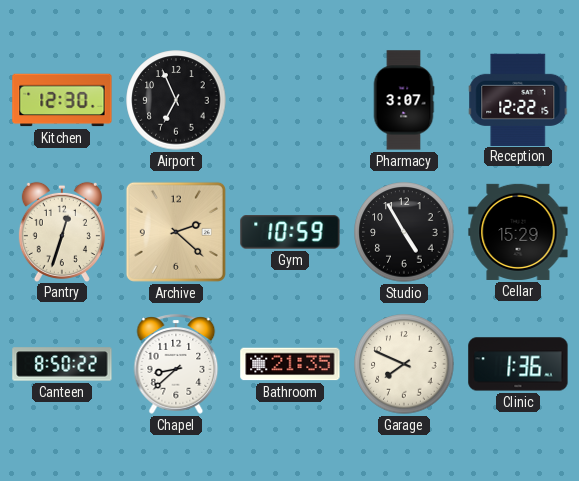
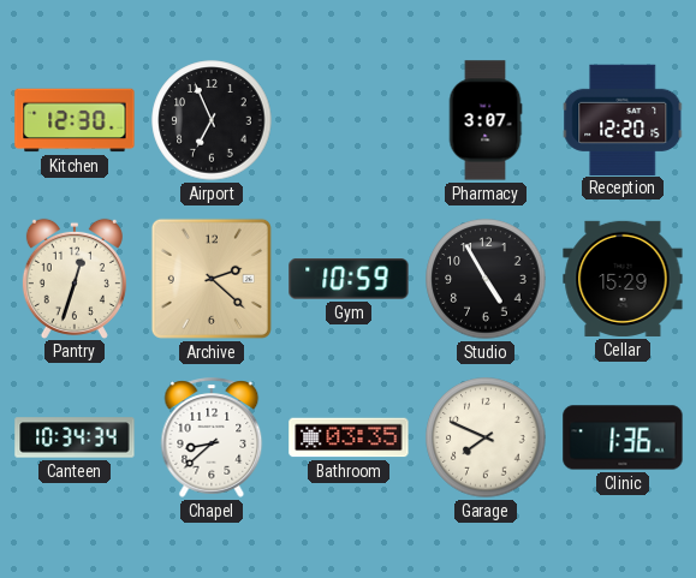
Reception: 12:22 -> 12:20 (623, 119)
Canteen: 8:50 -> 10:34 (75, 437)
Bathroom: 21:35 -> 03:35 (349, 437)
